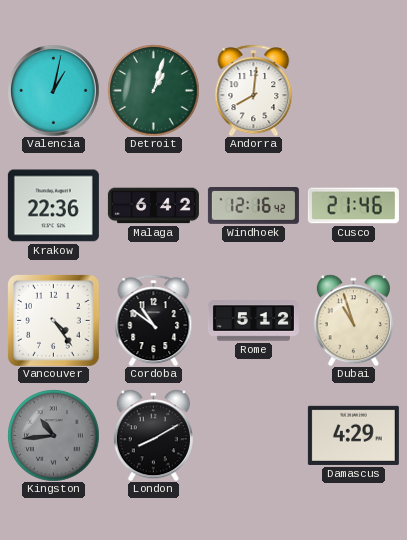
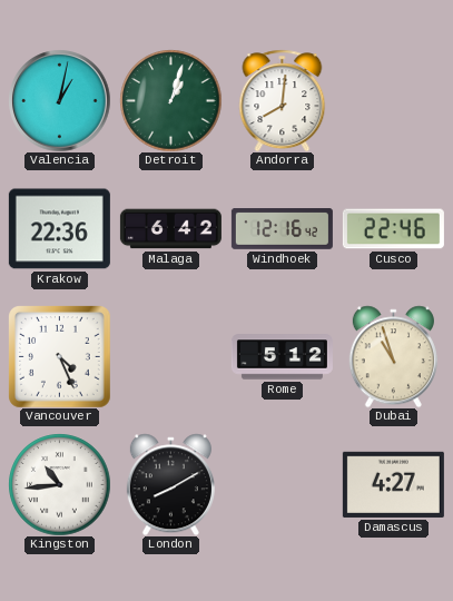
Cusco: 21:46 -> 22:46 (393, 229)
Vancouver: 4:24 -> 4:26 (60, 357)
Cordoba: 10:51 -> none (154, 320)
Kingston dial: grey -> white (59, 484)
Damascus: 4:29 -> 4:27 (393, 484)
